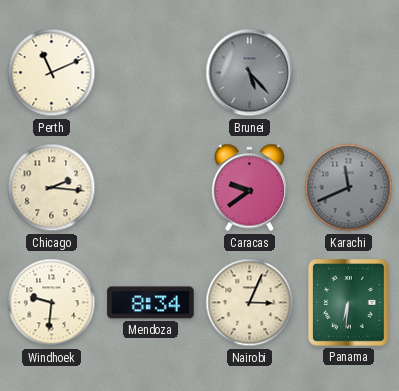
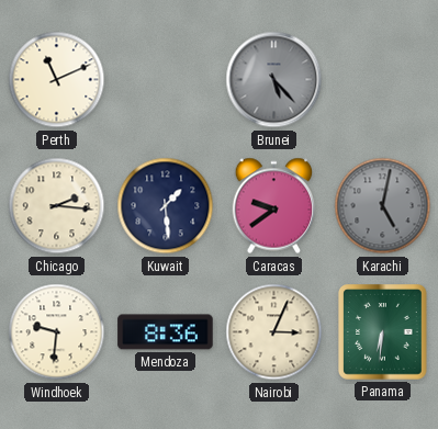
Kuwait: none -> 1:29 (166, 206)
Karachi: 11:41 -> 5:02 (383, 206)
Mendoza: 8:34 -> 8:36 (166, 332)
